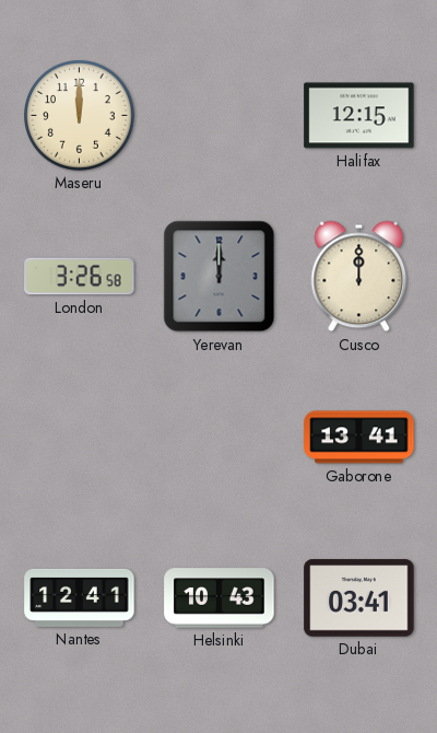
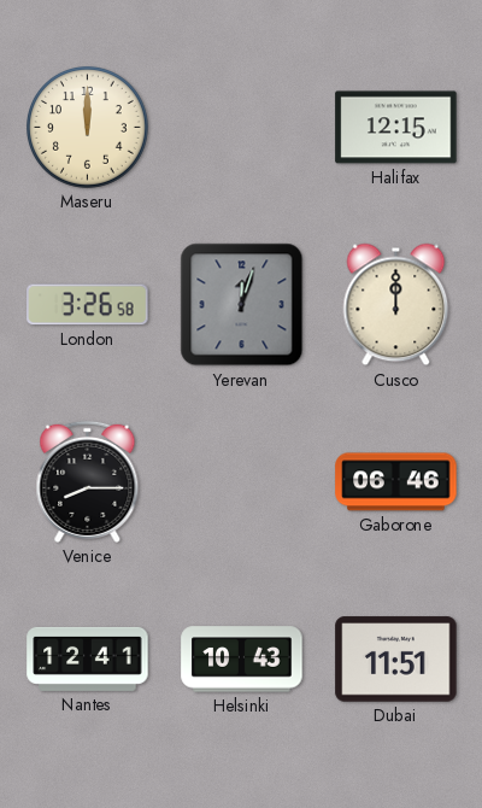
Yerevan: 12:00 -> 12:03 (242, 305)
Venice: none -> 8:15 (88, 481)
Gaborone: 13:41 -> 06:46 (396, 482)
Dubai: 03:41 -> 11:51 (396, 660)
